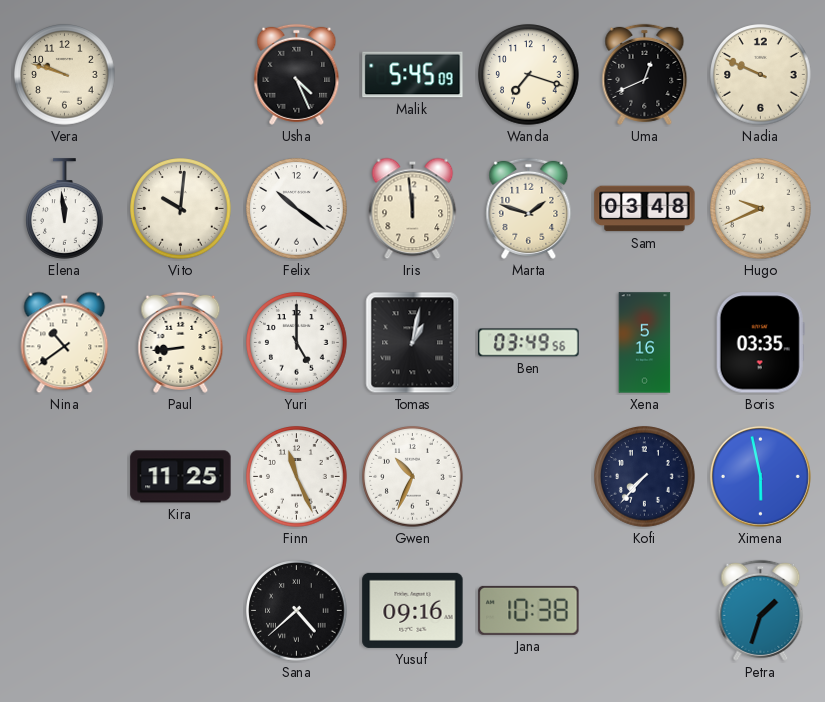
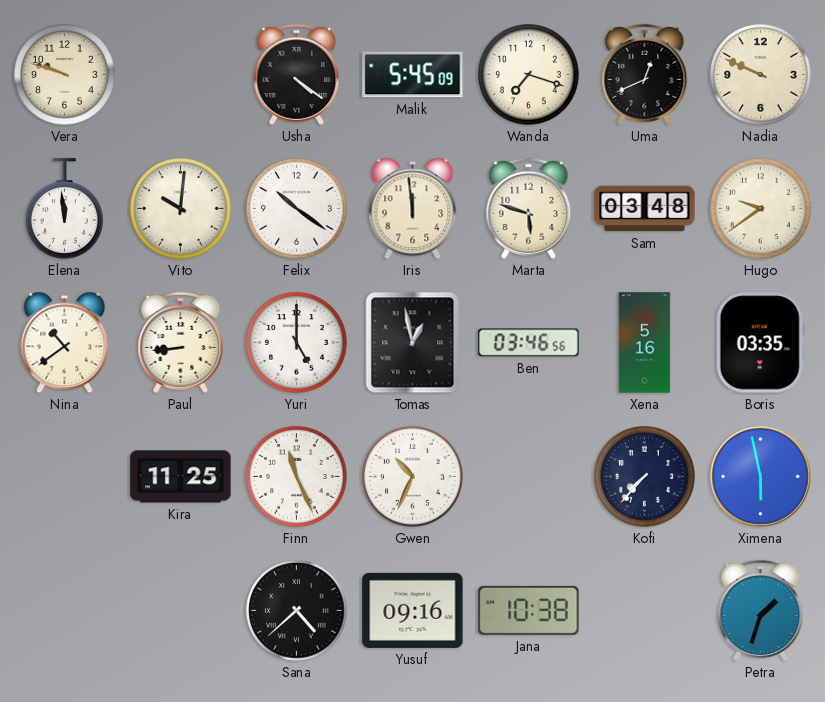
Usha: 4:26 -> 4:21 (297, 74)
Marta: 1:48 -> 5:48 (529, 208)
Hugo: 9:41 -> 9:39 (761, 209)
Tomas: 1:02 -> 12:58 (413, 343)
Ben: 03:49 -> 03:46 (529, 343)
